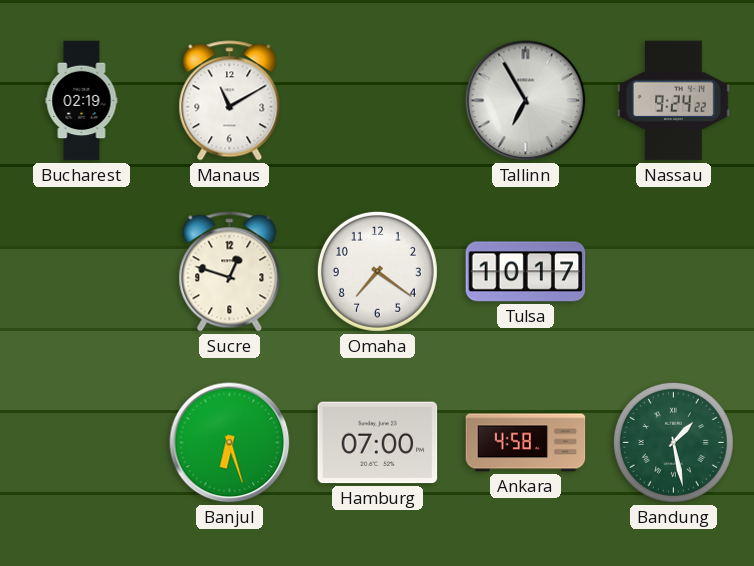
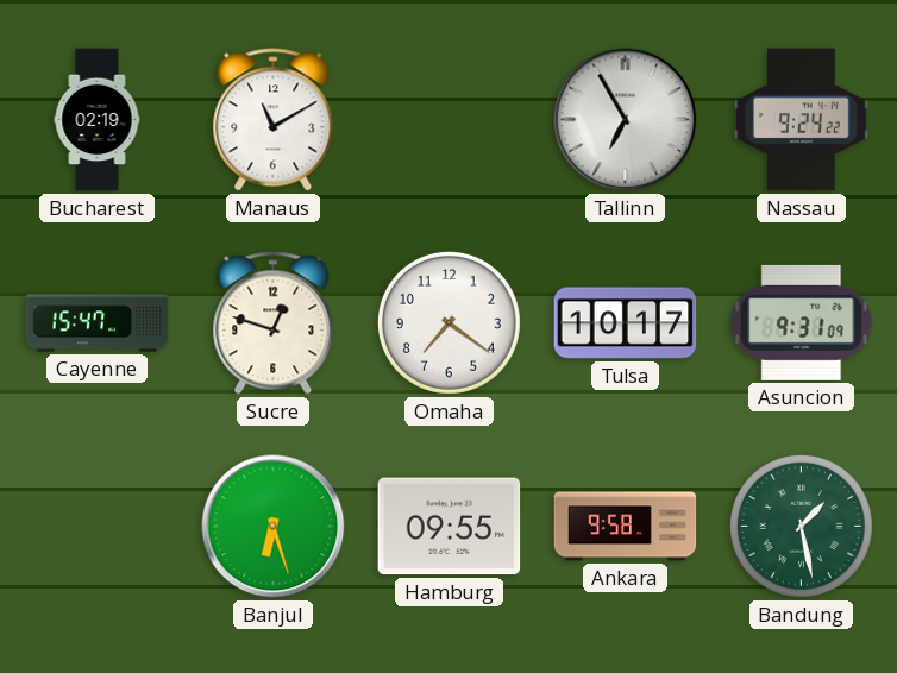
Cayenne: none -> 15:47 (98, 323)
Asuncion: none -> 9:31 (802, 322)
Hamburg: 07:00 -> 09:55 (450, 527)
Ankara: 4:58 -> 9:58 (626, 527)
